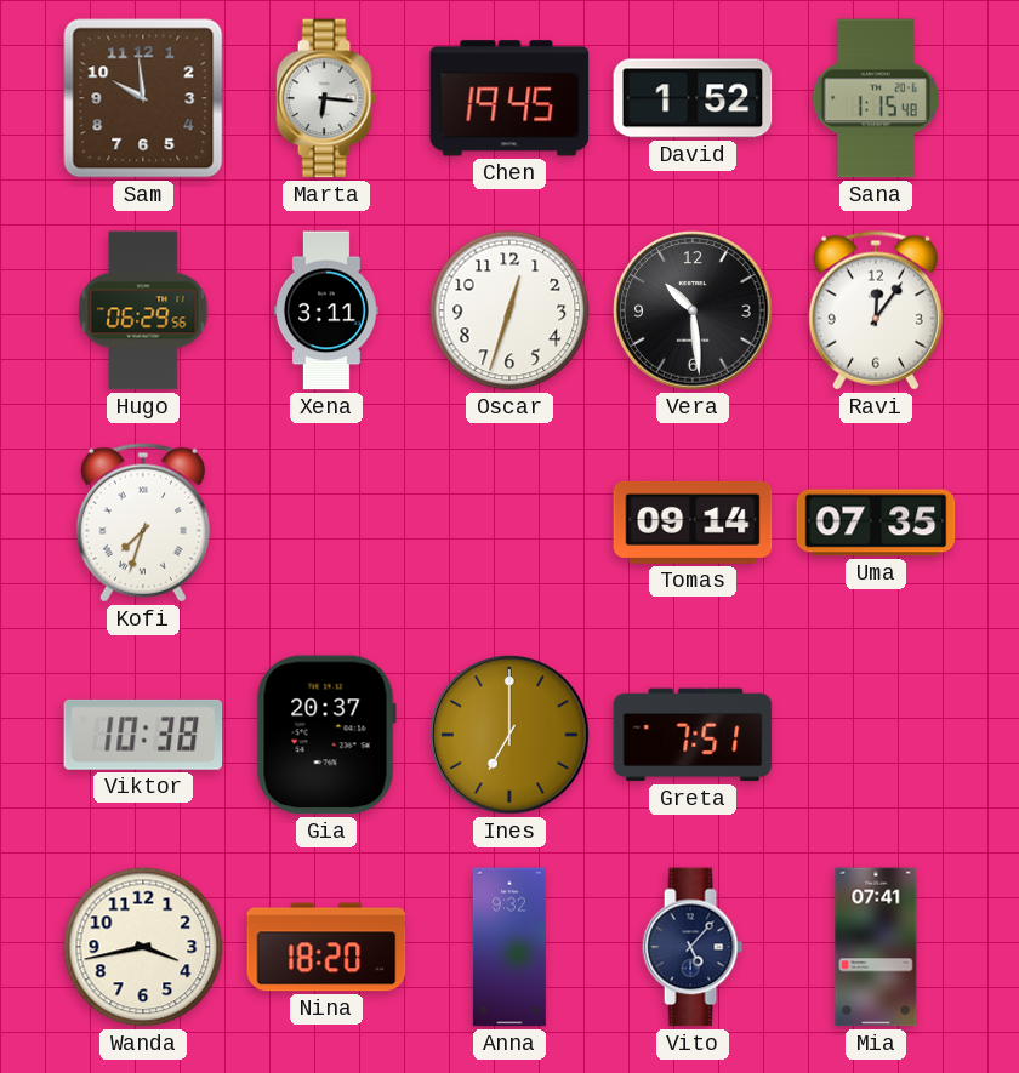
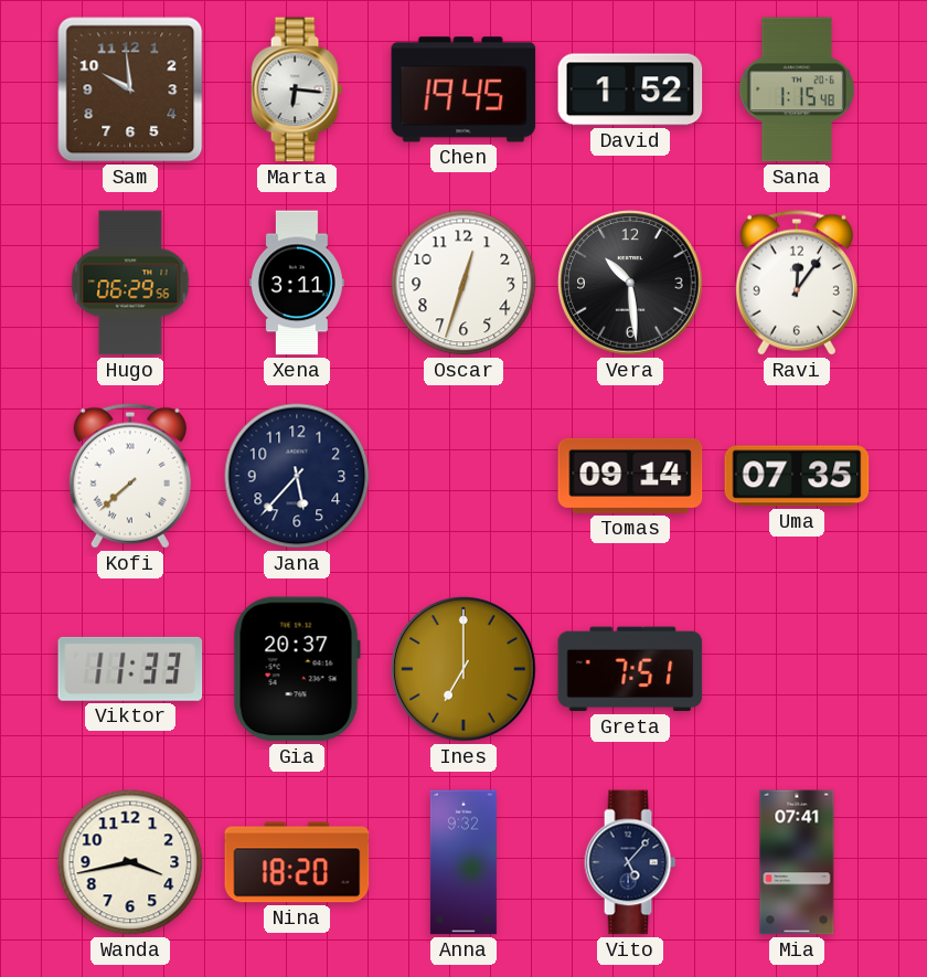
Kofi: 7:33 -> 7:38 (130, 476)
Jana: none -> 5:37 (297, 476)
Viktor: 10:38 -> 11:33 (130, 669)
